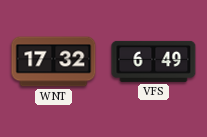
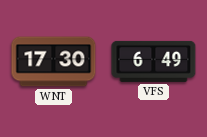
WNT: 17:32 -> 17:30 (54, 62)
